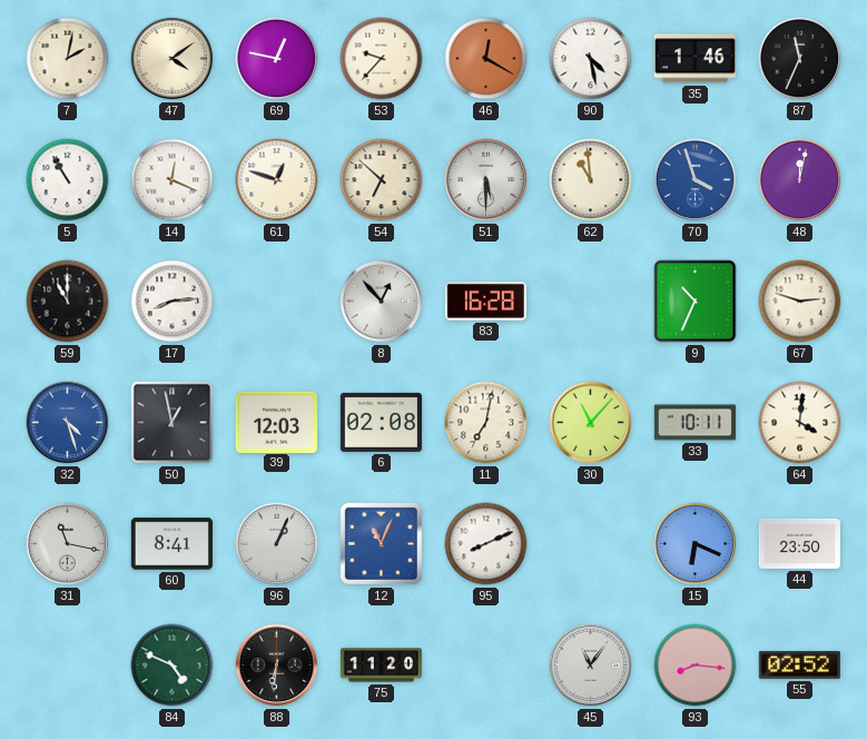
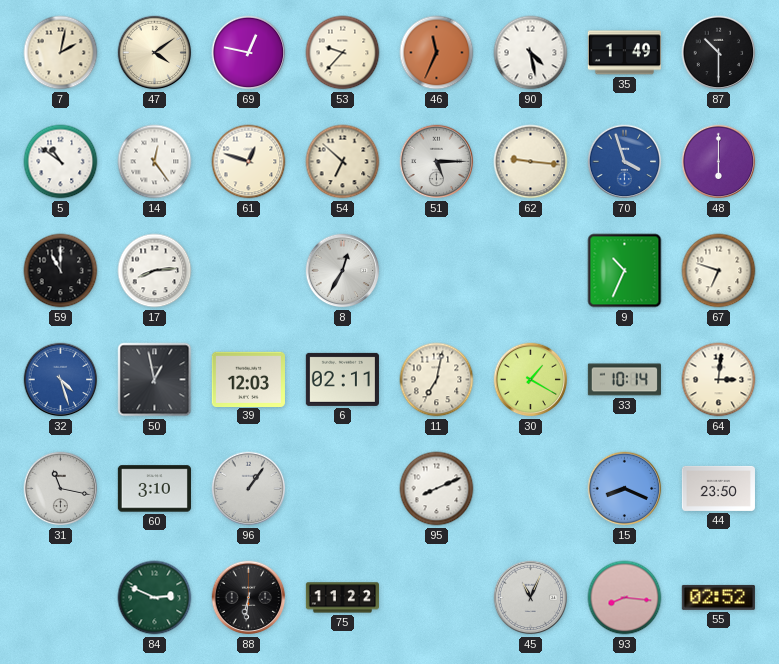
46: 12:20 -> 11:34 (437, 53)
35: 1:46 -> 1:49 (624, 53)
87: 11:34 -> 10:30 (719, 53)
5: 10:55 -> 10:51 (61, 162)
14: 12:19 -> 12:24 (155, 162)
51: 5:30 -> 5:15 (437, 162)
62: 10:59 -> 9:16 (531, 162)
48: 12:02 -> 6:00 (719, 162)
8: 12:53 -> 12:35 (343, 271)
83: 16:28 -> none (485, 302)
67: 2:48 -> 6:48 (719, 271)
6: 02:08 -> 02:11 (342, 379)
30: 11:07 -> 1:20 (531, 380)
33: 10:11 -> 10:14 (624, 380)
64: 4:01 -> 3:01 (719, 380)
60: 8:41 -> 3:10 (154, 489)
96: 1:04 -> 1:06 (249, 489)
12: 11:04 -> none (381, 543)
15: 6:19 -> 8:19 (625, 489)
84: 4:49 -> 2:49 (155, 598)
75: 11:20 -> 11:22 (342, 598)
45: 11:06 -> 11:04 (531, 598)
